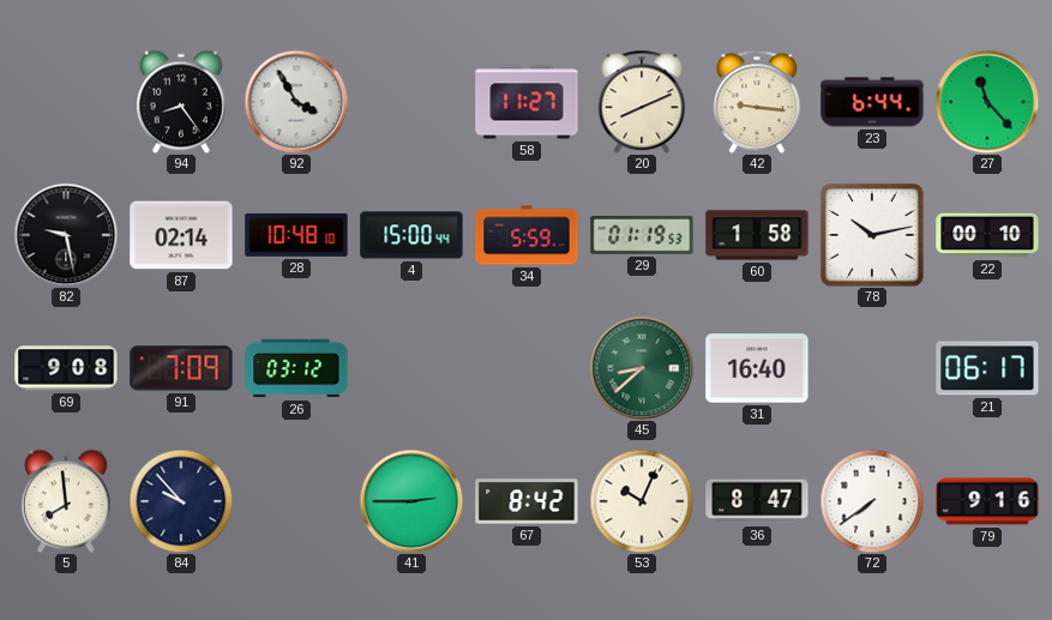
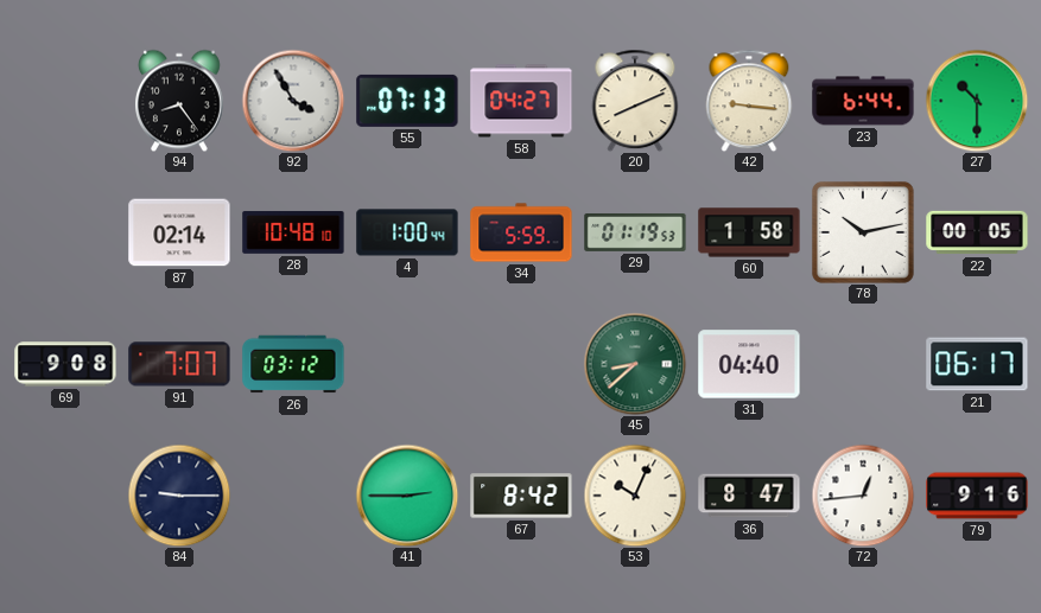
55: none -> 07:13 (407, 101)
58: 11:27 -> 04:27 (521, 101)
27: 11:23 -> 10:30 (977, 101)
82: 9:28 -> none (66, 235)
4: 15:00 -> 1:00 (407, 232)
22: 00:10 -> 00:05 (977, 232)
91: 7:09 -> 7:07 (179, 364)
31: 16:40 -> 04:40 (749, 364)
5: 7:59 -> none (66, 501)
84: 9:53 -> 9:15 (179, 496)
72: 7:39 -> 12:44 (863, 496)
